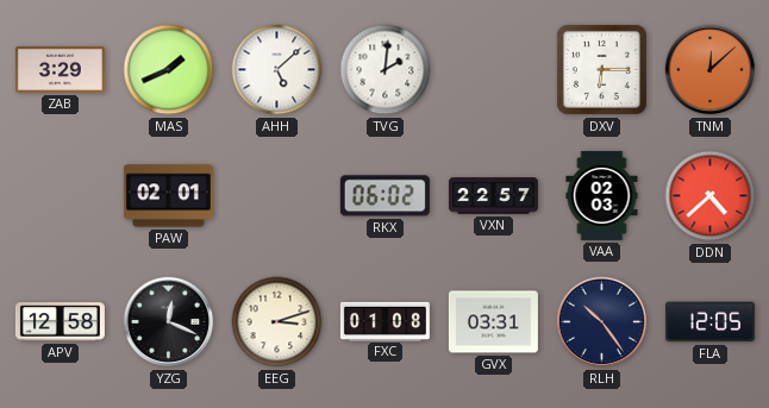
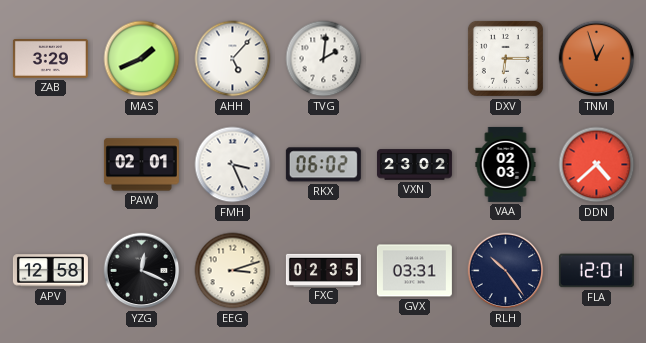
AHH: 5:08 -> 5:07 (233, 59)
TNM: 12:08 -> 12:57 (597, 59)
FMH: none -> 3:26 (233, 165)
VXN: 22:57 -> 23:02 (414, 165)
FXC: 01:08 -> 02:35 (323, 270)
FLA: 12:05 -> 12:01 (596, 271)
